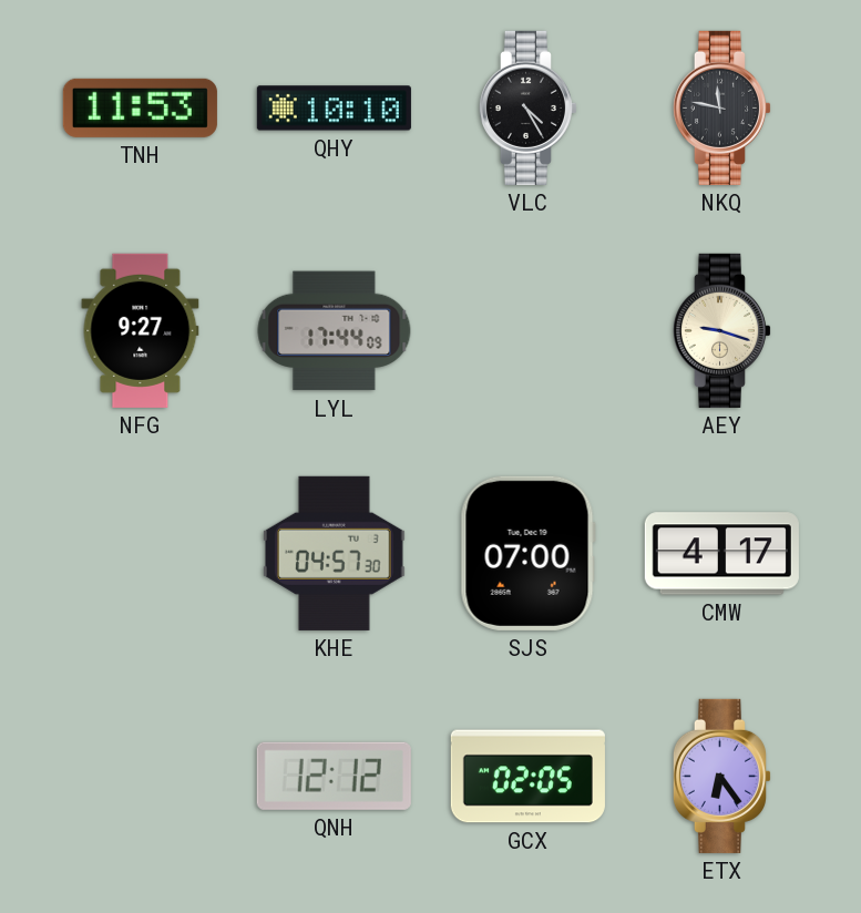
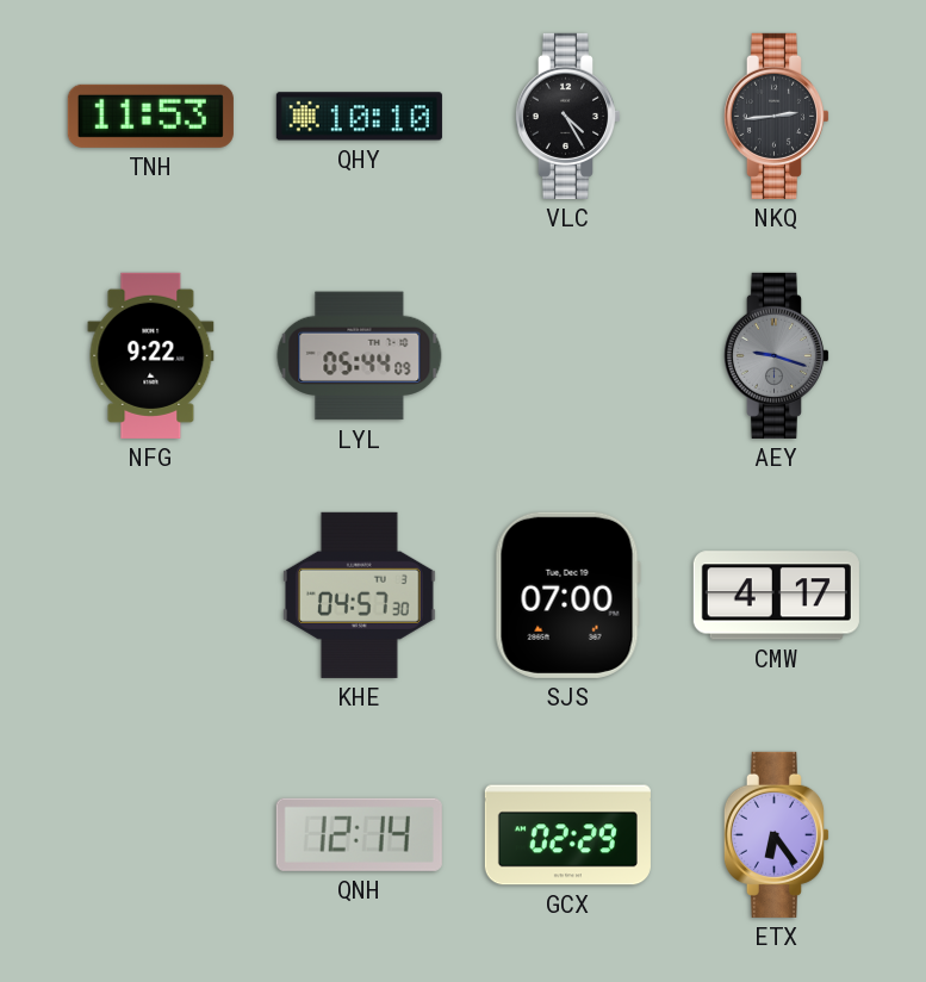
NKQ: 11:47 -> 2:44 (776, 116)
NFG: 9:27 -> 9:22 (151, 355)
LYL: 17:44 -> 05:44 (360, 356)
AEY dial: cream -> grey (776, 355)
QNH: 12:12 -> 12:14 (359, 834)
GCX: 02:05 -> 02:29 (567, 835)
